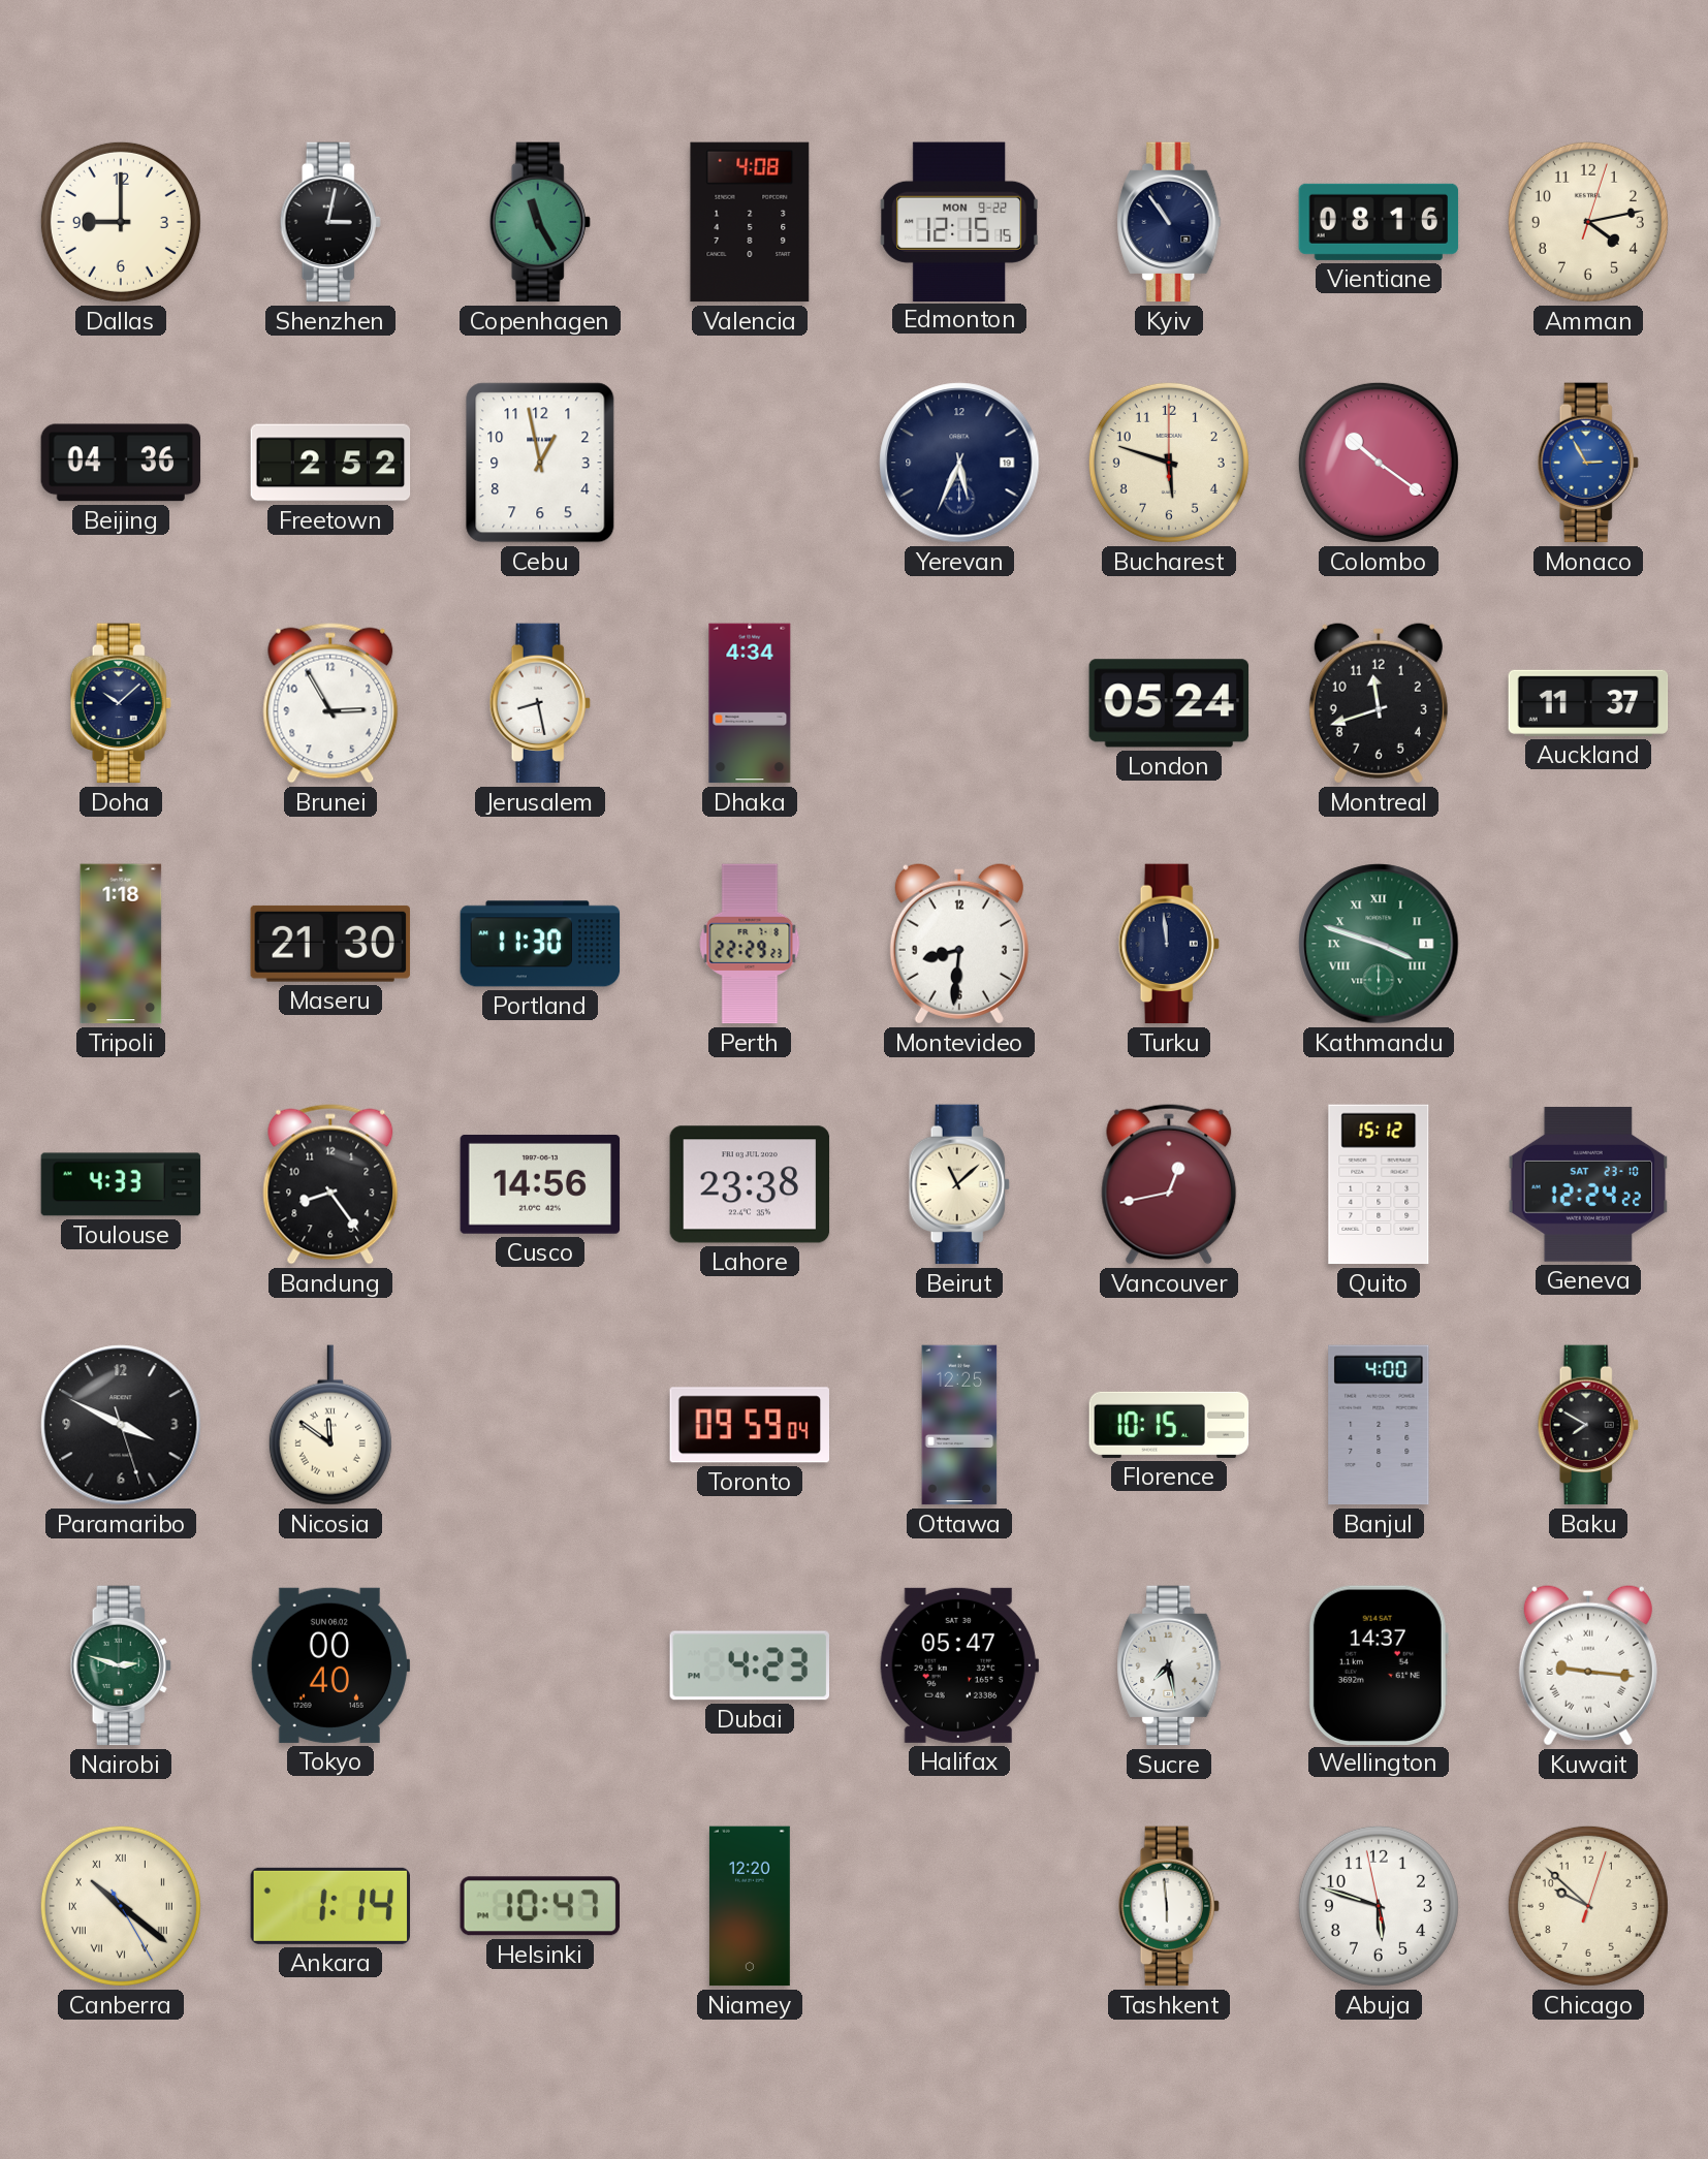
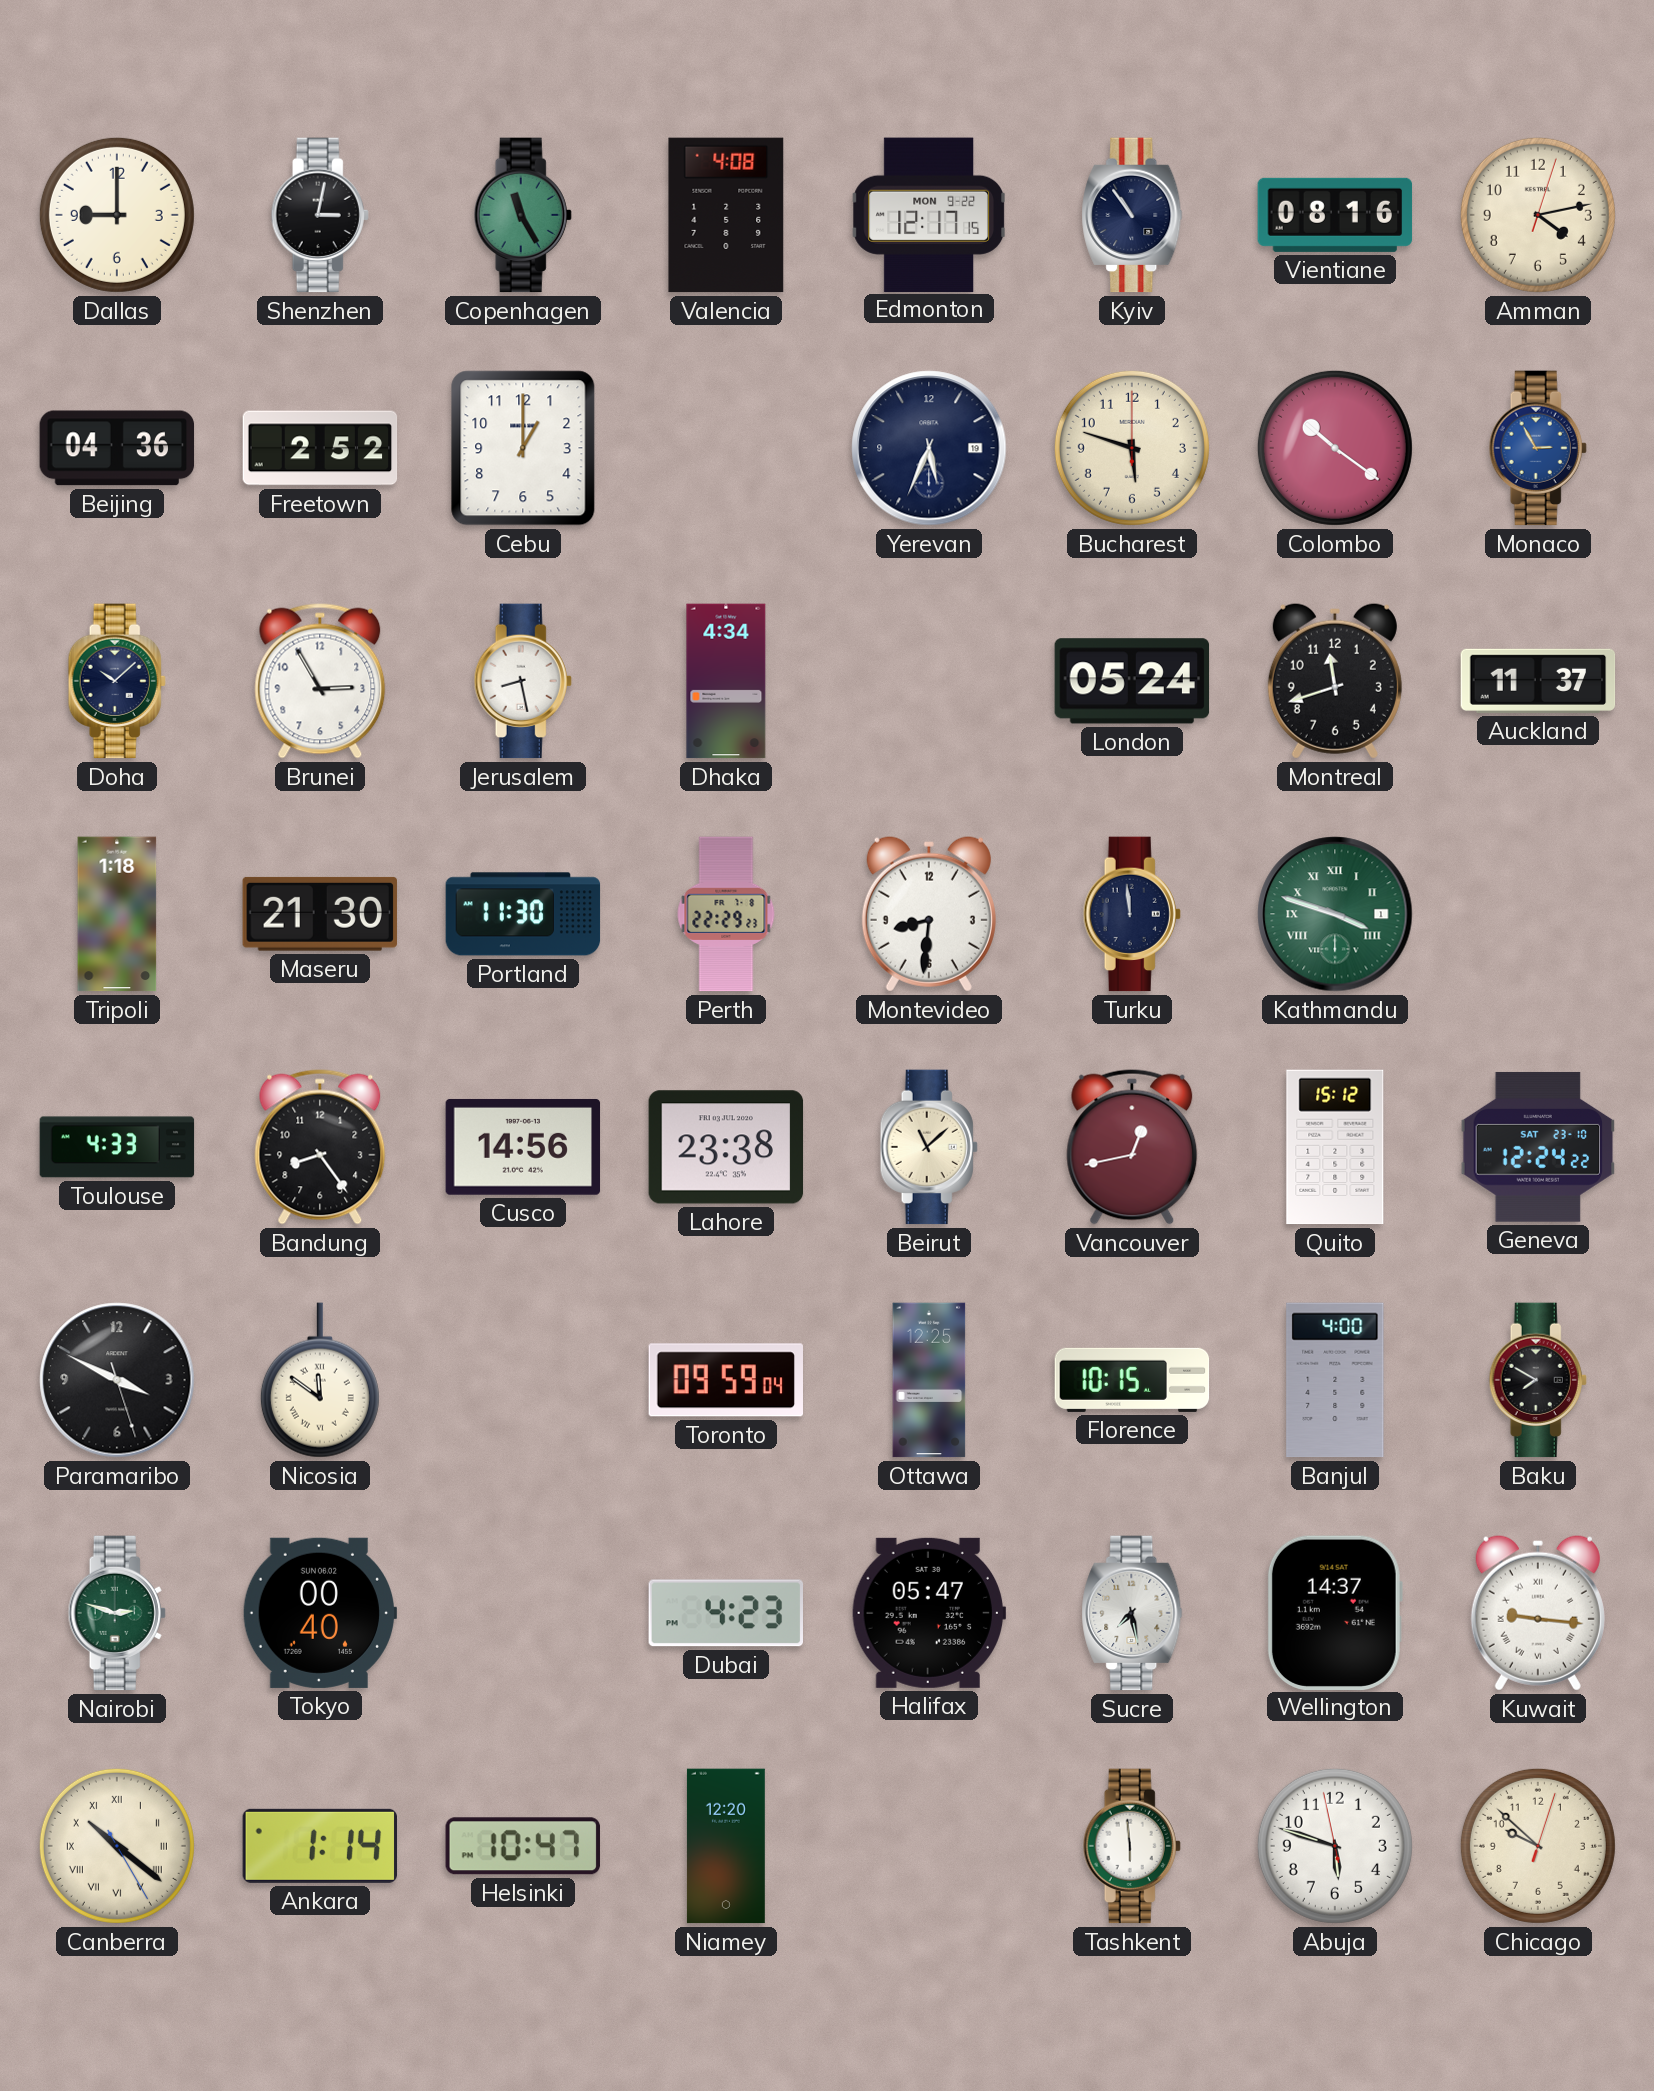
Edmonton: 12:15 -> 12:17 (929, 214)
Cebu: 12:58 -> 1:00 (523, 448)
